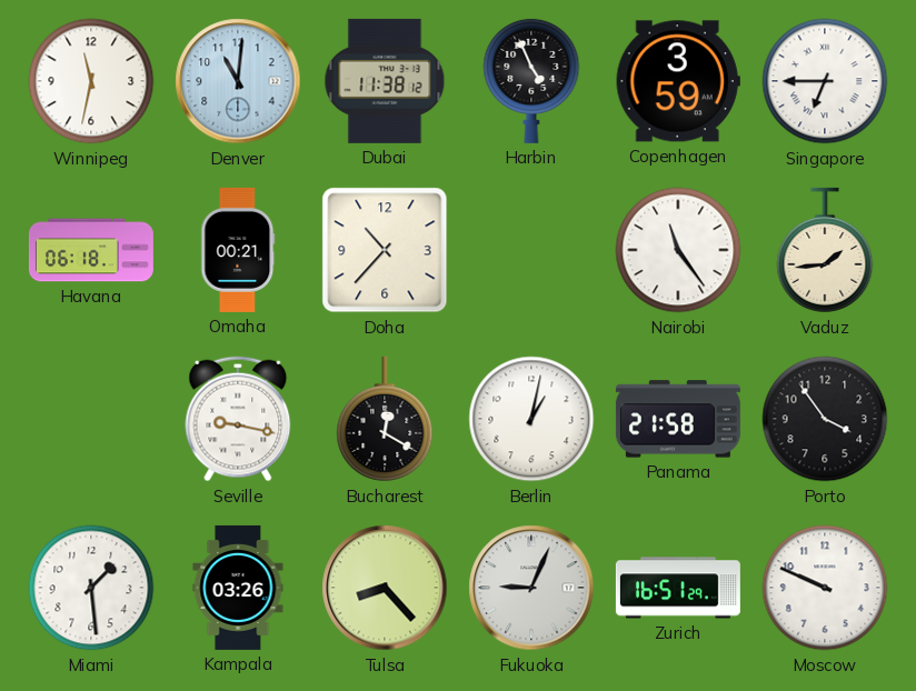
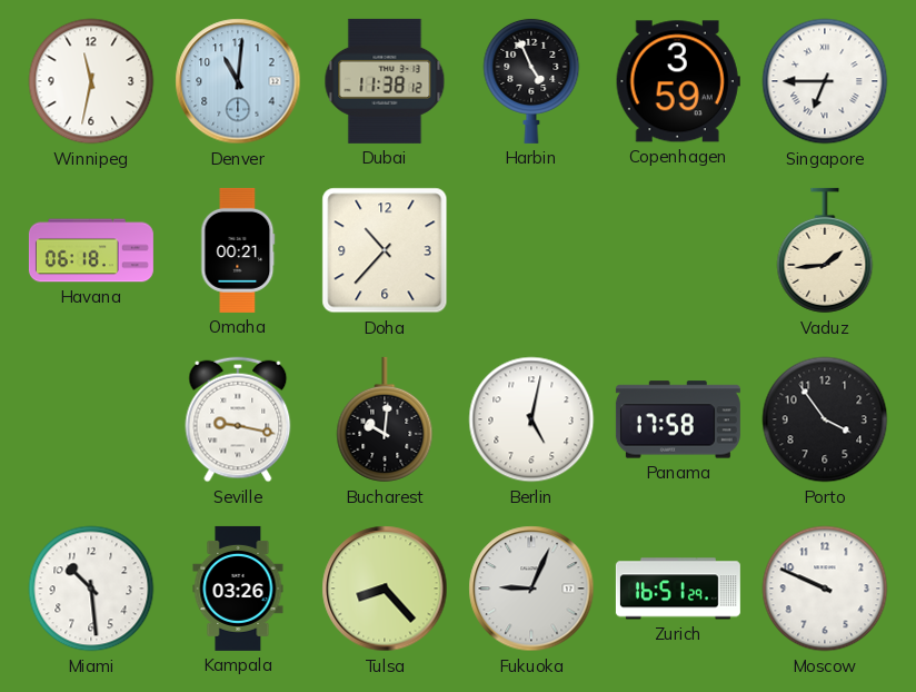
Nairobi: 11:24 -> none (678, 250)
Bucharest: 12:20 -> 10:01 (385, 419)
Berlin: 1:02 -> 5:02 (531, 419)
Panama: 21:58 -> 17:58 (678, 419)
Miami: 1:29 -> 10:29 (91, 589)
